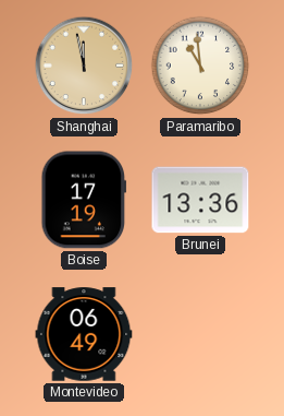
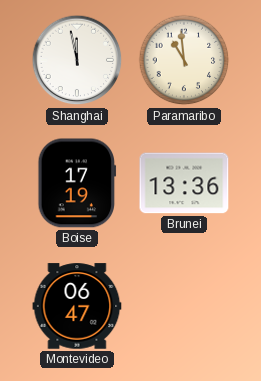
Shanghai dial: champagne -> white (77, 60)
Montevideo: 06:49 -> 06:47 (77, 306)
